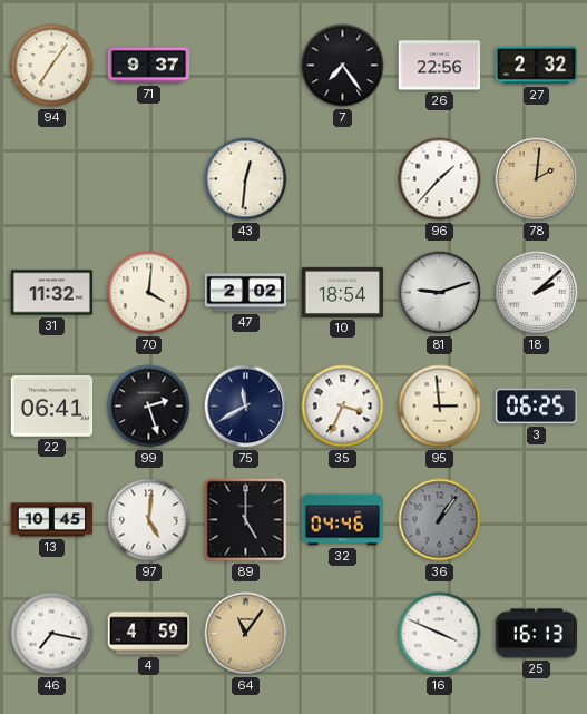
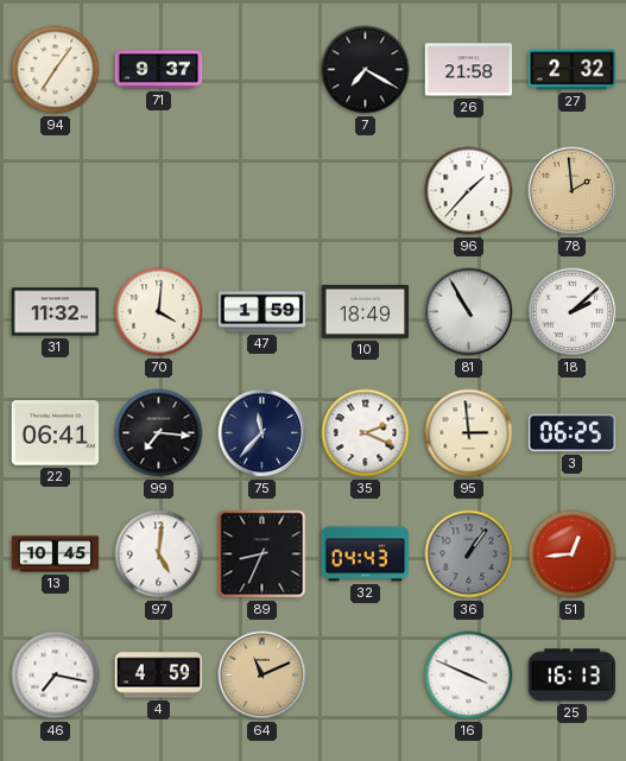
7: 7:24 -> 7:20 (366, 70)
26: 22:56 -> 21:58 (469, 70)
43: 12:31 -> none (246, 179)
78: 2:01 -> 1:59 (573, 191)
47: 2:02 -> 1:59 (263, 312)
10: 18:54 -> 18:49 (366, 311)
81: 9:12 -> 10:55 (469, 312)
99: 2:27 -> 7:16 (159, 433)
75: 11:40 -> 11:37 (263, 433)
35: 3:34 -> 2:19 (366, 433)
89: 5:00 -> 8:34 (263, 554)
32: 04:46 -> 04:43 (366, 554)
51: none -> 12:44 (573, 554)
64: 11:06 -> 11:11 (263, 676)
